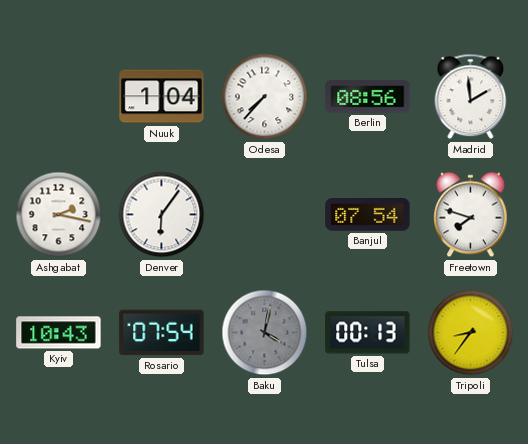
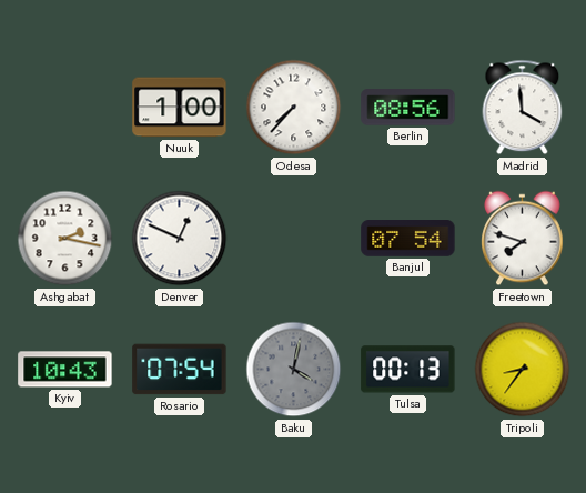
Nuuk: 1:04 -> 1:00 (180, 108)
Madrid: 1:59 -> 3:59 (523, 108)
Denver: 6:06 -> 12:49 (180, 239)
